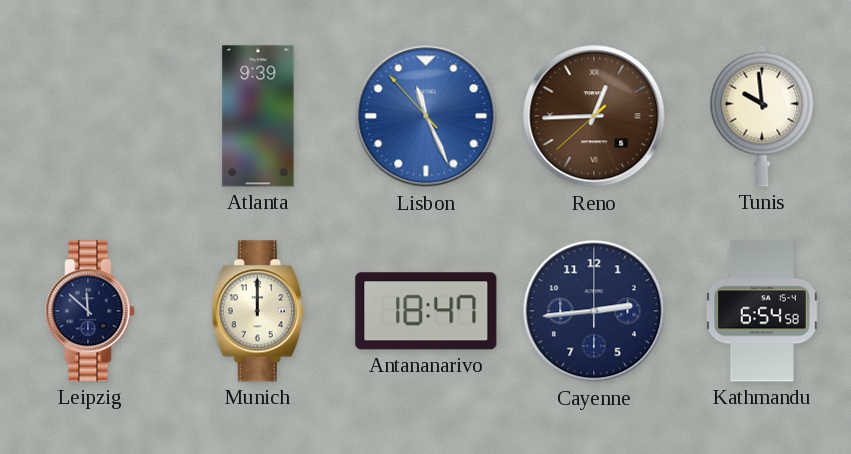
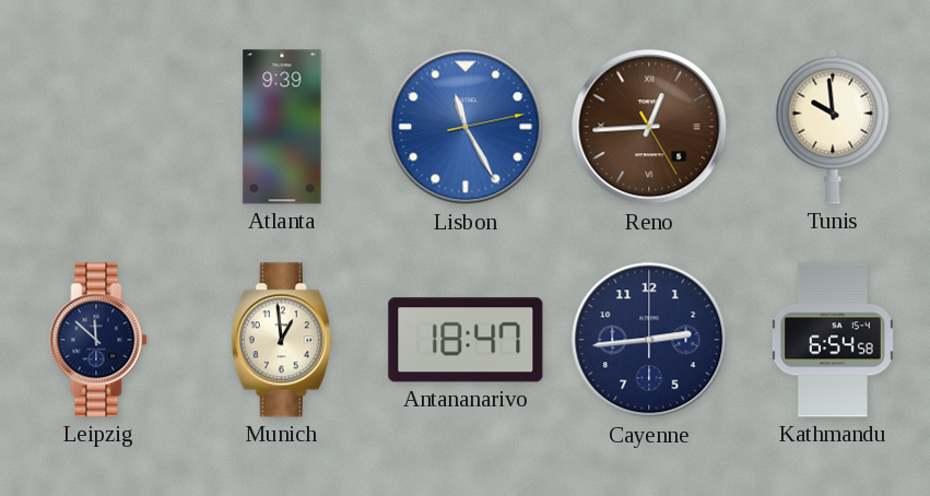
Lisbon: 11:25:53 -> 11:25:13 (466, 127)
Reno: 12:44:38 -> 12:44:25 (649, 127)
Munich: 12:00 -> 12:59 (282, 340)
